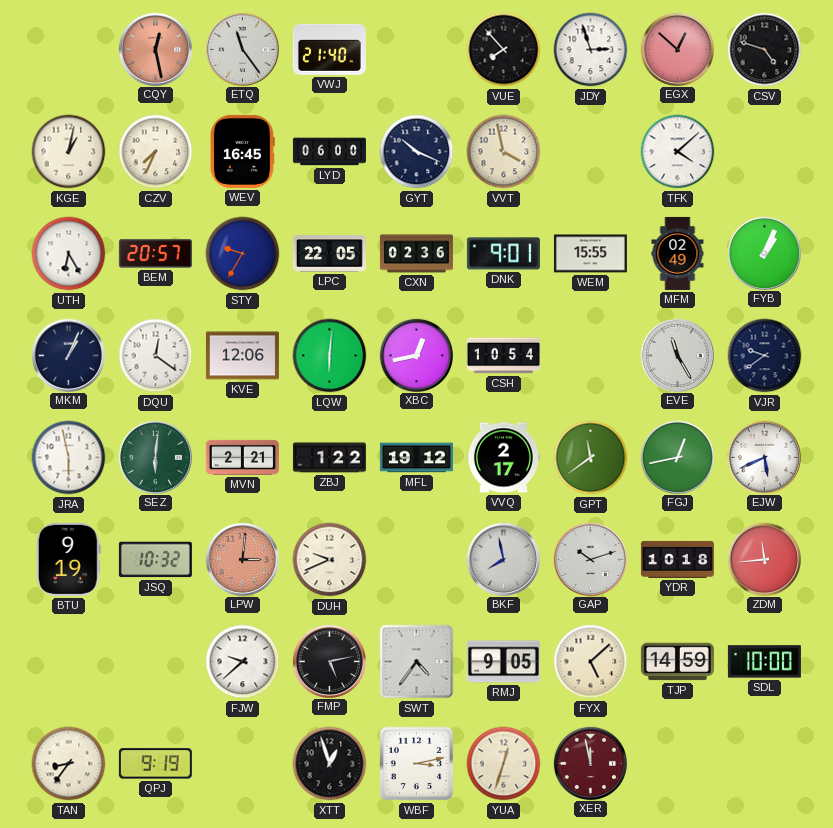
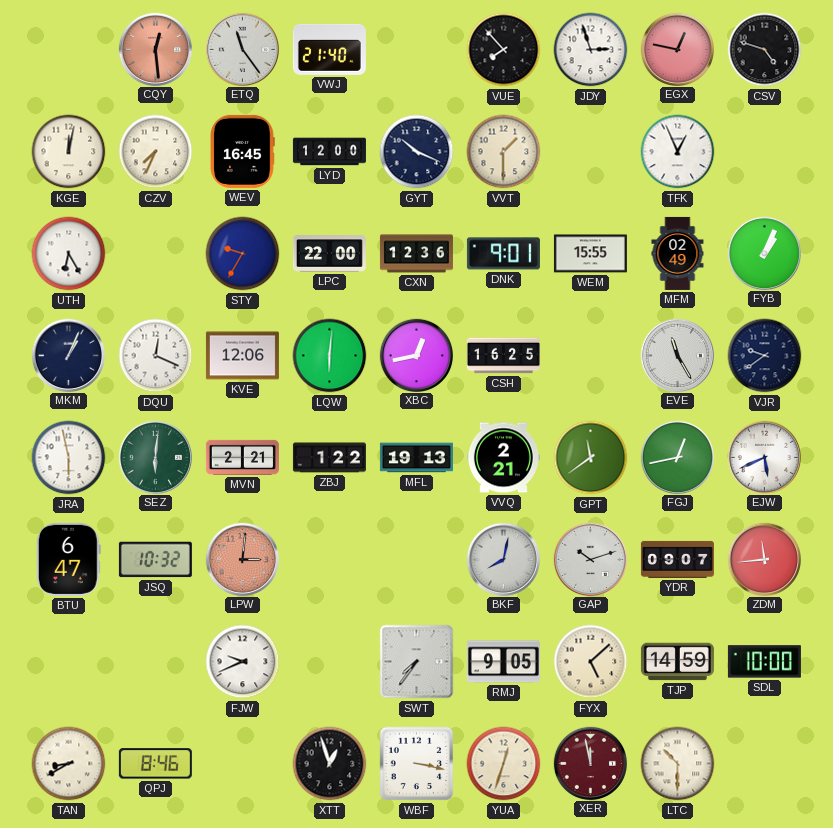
CQY: 12:28 -> 12:29 (155, 49)
EGX: 12:52 -> 12:47 (677, 49)
KGE: 1:02 -> 12:02 (69, 152)
LYD: 06:00 -> 12:00 (329, 152)
VVT: 3:58 -> 1:30 (504, 152)
TFK: 4:08 -> 12:56 (678, 152)
BEM: 20:57 -> none (155, 254)
LPC: 22:05 -> 22:00 (329, 254)
CXN: 02:36 -> 12:36 (416, 254)
DQU: 12:21 -> 12:19 (156, 356)
CSH: 10:54 -> 16:25 (503, 356)
MFL: 19:12 -> 19:13 (416, 458)
VVQ: 2:17 -> 2:21 (503, 458)
BTU: 9:19 -> 6:47 (68, 559)
DUH: 9:41 -> none (330, 560)
BKF: 7:58 -> 8:02 (503, 559)
YDR: 10:18 -> 09:07 (677, 559)
FJW: 9:38 -> 9:41 (243, 662)
FMP: 5:13 -> none (329, 661)
SWT: 4:36 -> 7:36 (417, 662)
TAN: 8:36 -> 8:40 (69, 764)
QPJ: 9:19 -> 8:46 (155, 764)
WBF: 3:13 -> 3:17 (417, 764)
LTC: none -> 10:30 (678, 764)
